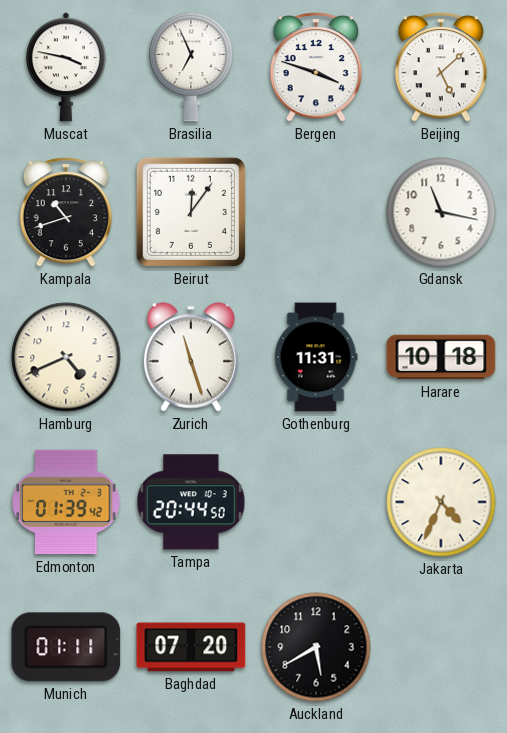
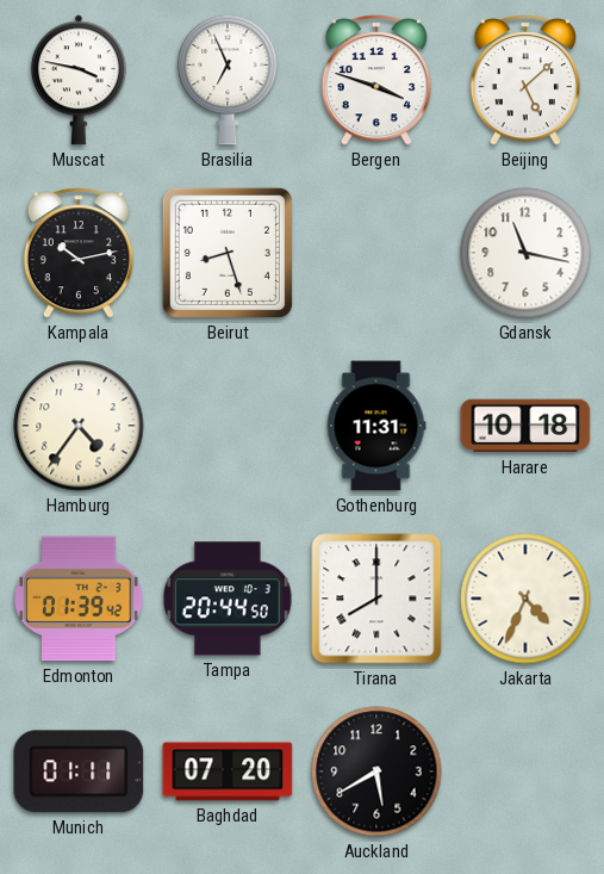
Kampala: 10:42 -> 10:13 (77, 253)
Beirut: 12:06 -> 8:27 (228, 253)
Hamburg: 4:41 -> 4:36 (79, 426)
Zurich: 11:27 -> none (191, 357)
Tirana: none -> 8:00 (376, 599)
